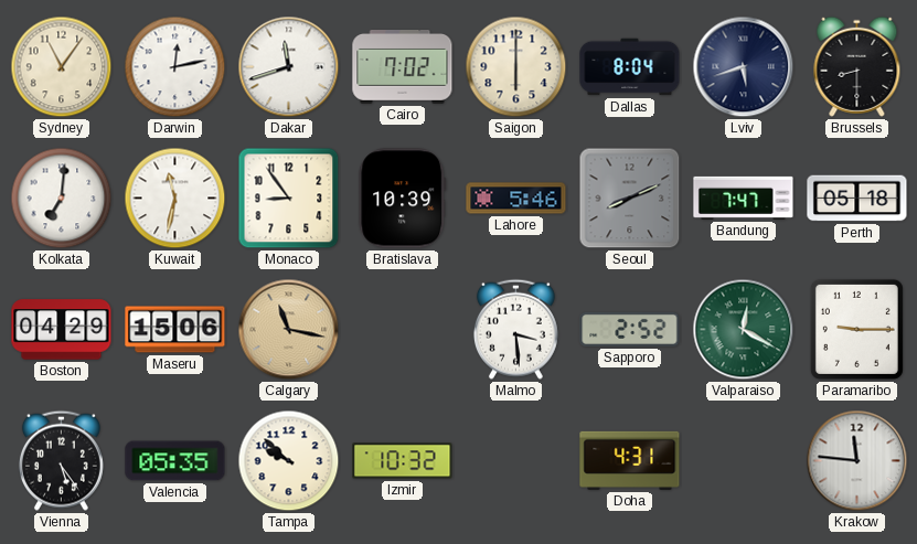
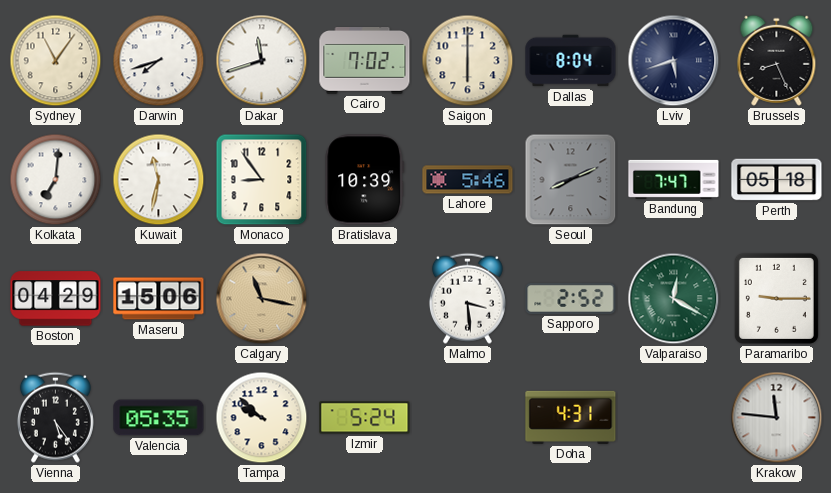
Darwin: 12:13 -> 7:42 (159, 61)
Brussels: 8:30 -> 8:26 (777, 60)
Izmir: 10:32 -> 5:24 (365, 418)
